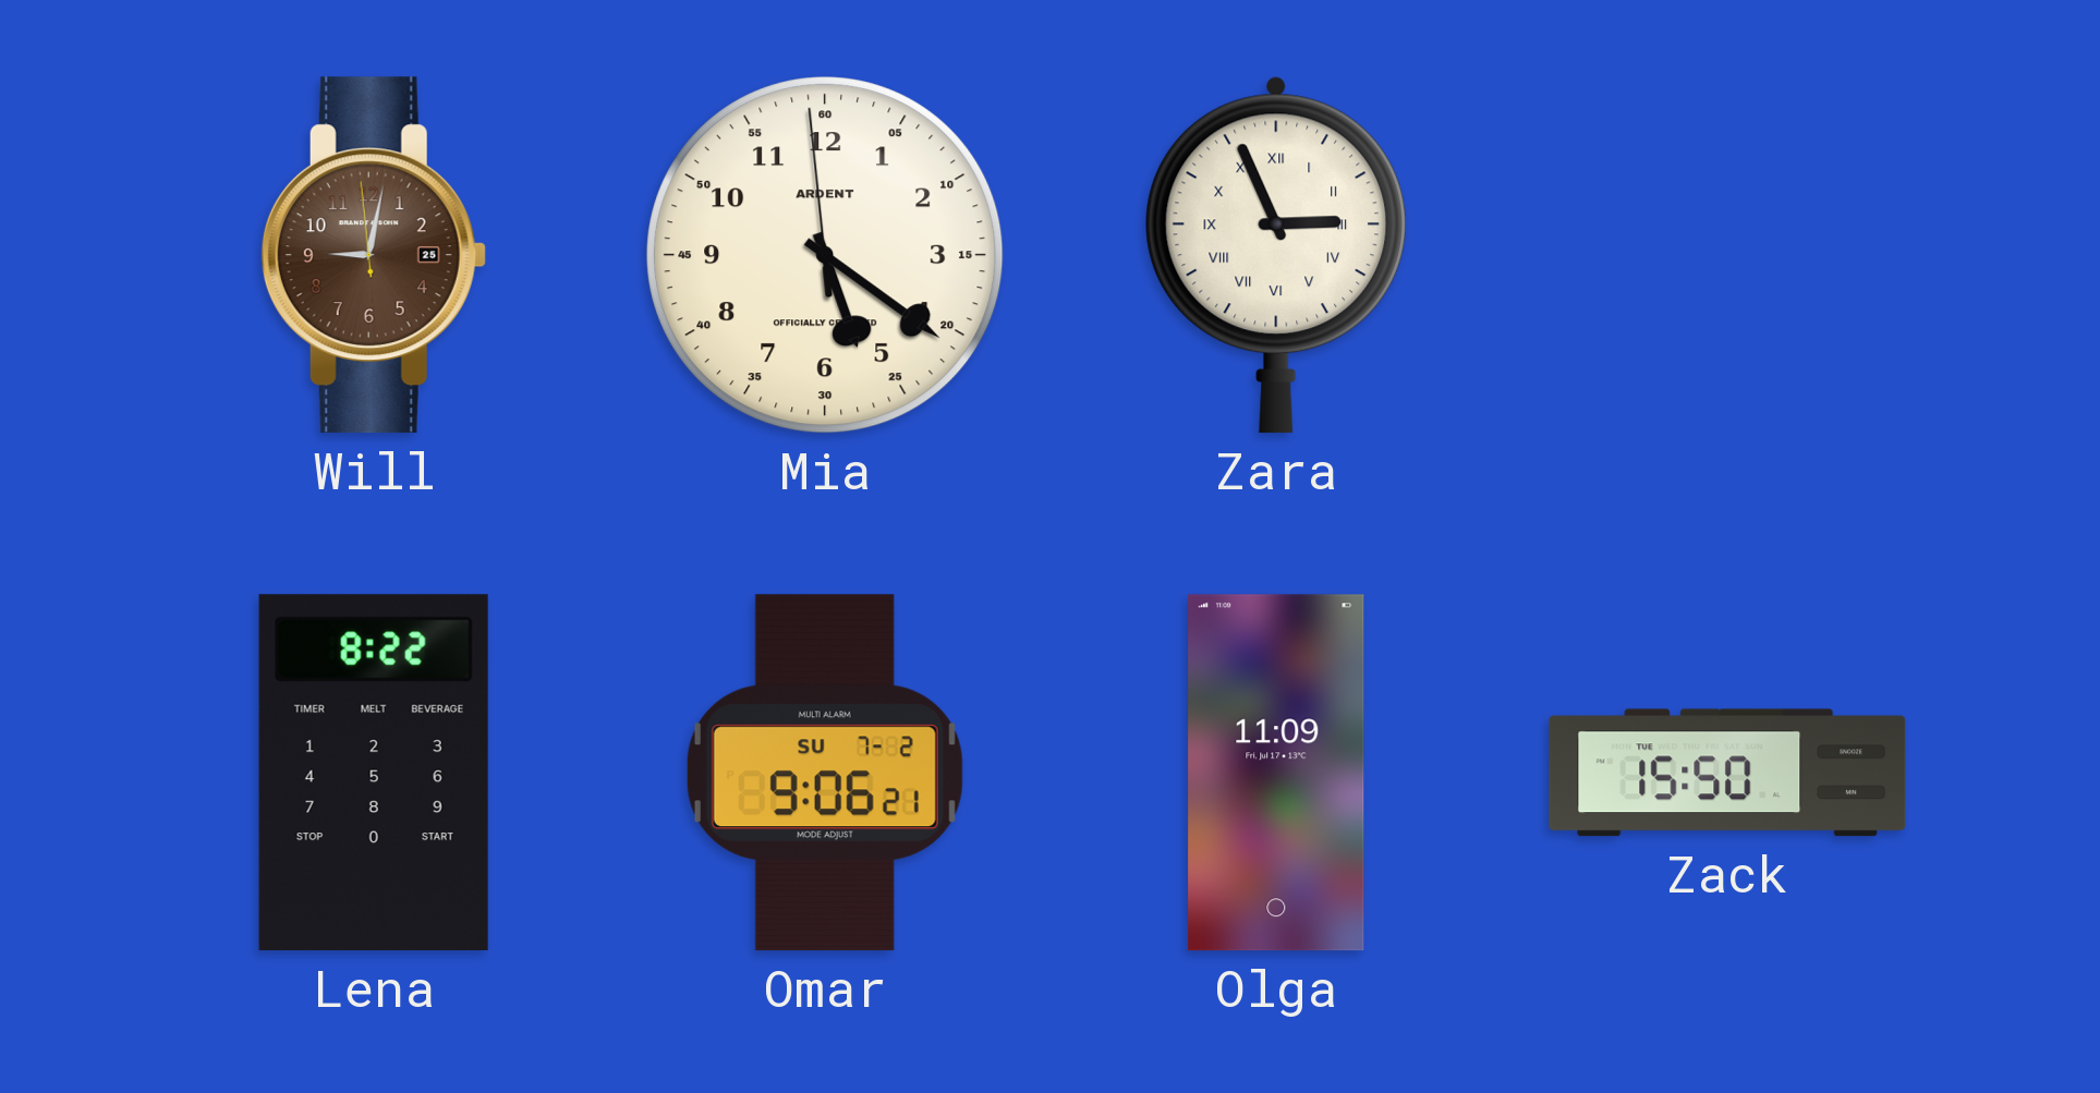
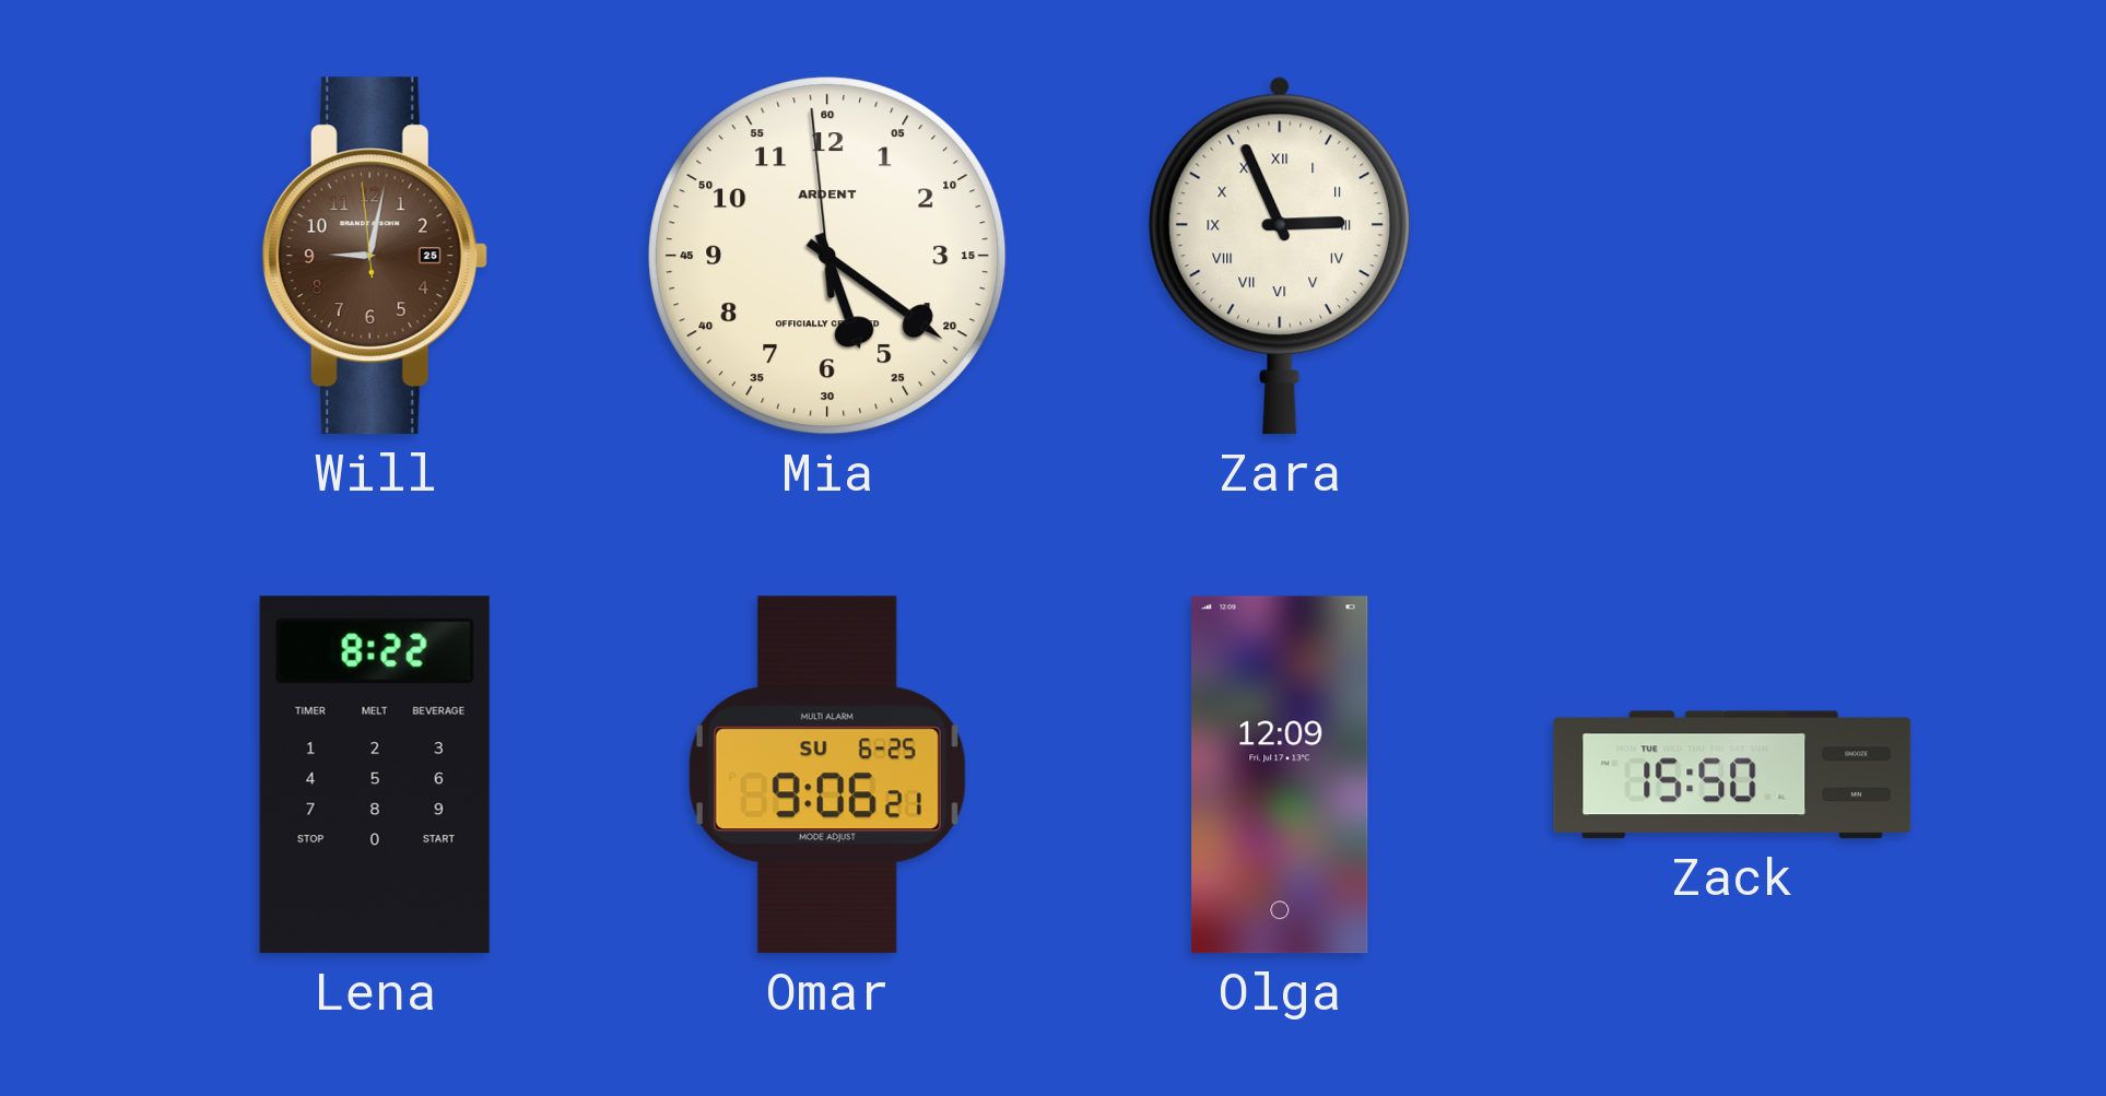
Omar date: SU 7-2 -> SU 6-25 (827, 775)
Olga: 11:09 -> 12:09 (1280, 775)
